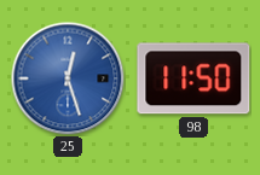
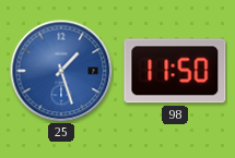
25: 12:27 -> 1:27 (61, 71)
